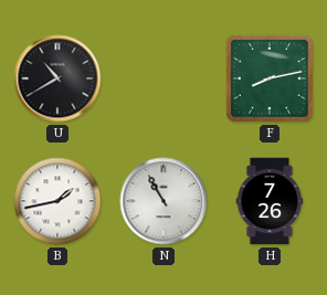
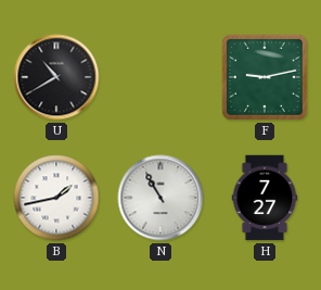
F: 8:13 -> 9:13 (265, 77)
H: 7:26 -> 7:27 (265, 198)
